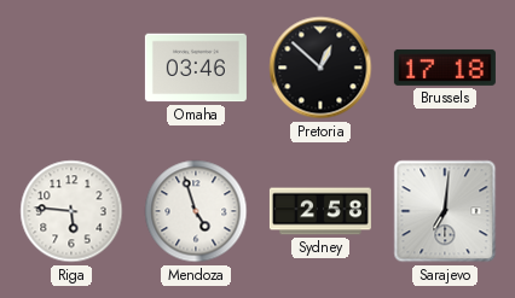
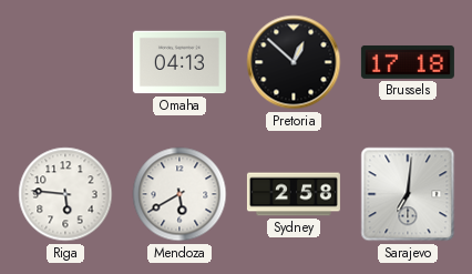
Omaha: 03:46 -> 04:13 (179, 62)
Mendoza: 4:57 -> 5:40 (179, 194)
